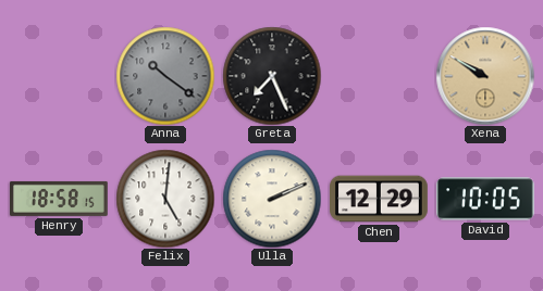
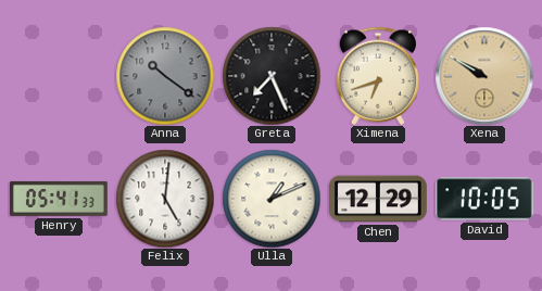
Ximena: none -> 6:42 (378, 76)
Henry: 18:58 -> 05:41 (60, 199)
Ulla: 2:11 -> 1:11 (272, 199)
